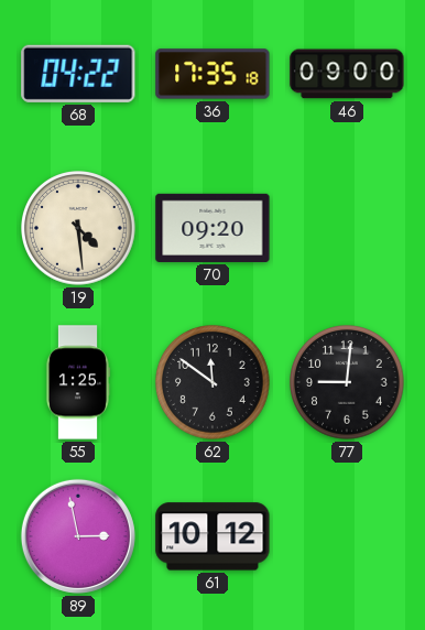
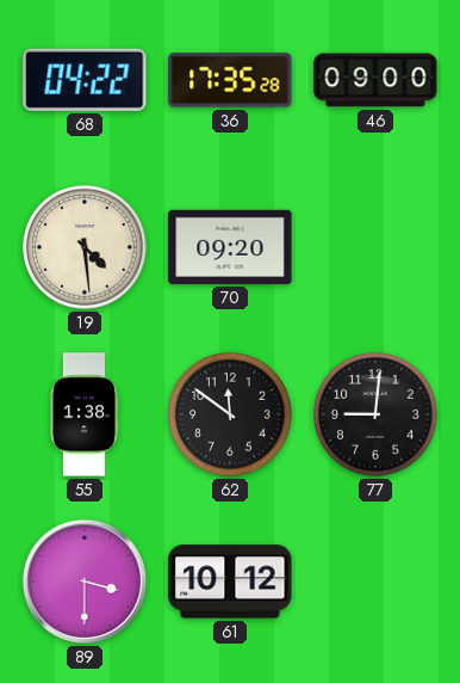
36: 17:35:18 -> 17:35:28 (230, 80)
55: 1:25 -> 1:38 (83, 414)
89: 2:58 -> 3:30 (85, 582)
